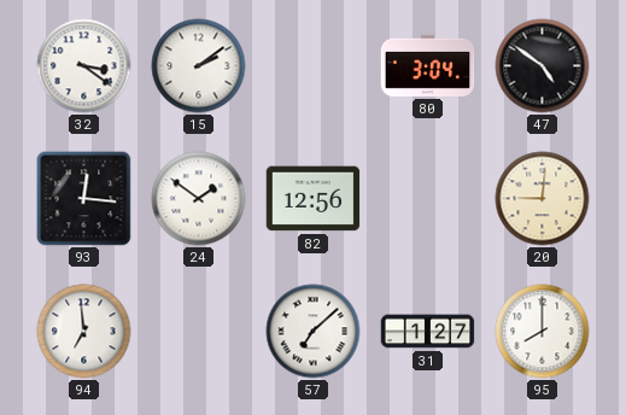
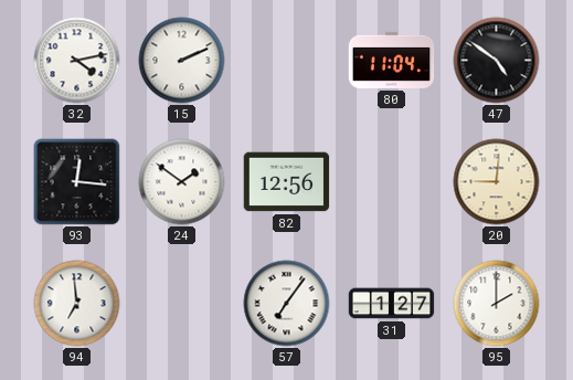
32: 3:21 -> 4:13 (77, 61)
15: 2:09 -> 2:11 (182, 61)
80: 3:04 -> 11:04 (392, 60)
57: 7:08 -> 7:06 (287, 304)
95: 8:00 -> 2:00 (497, 304)
